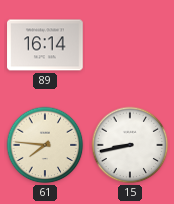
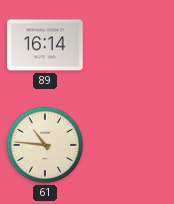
61: 7:46 -> 10:46 (45, 145)
15: 8:43 -> none (130, 145)
